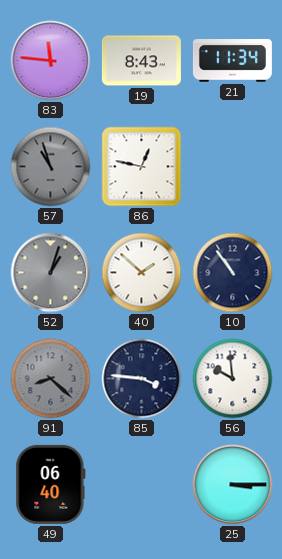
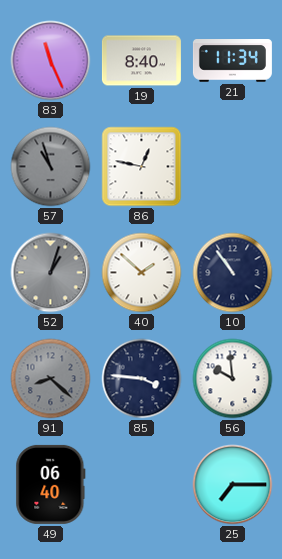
83: 11:46 -> 11:26 (51, 61)
19: 8:43 -> 8:40 (141, 61)
25: 3:15 -> 7:15 (233, 485)
